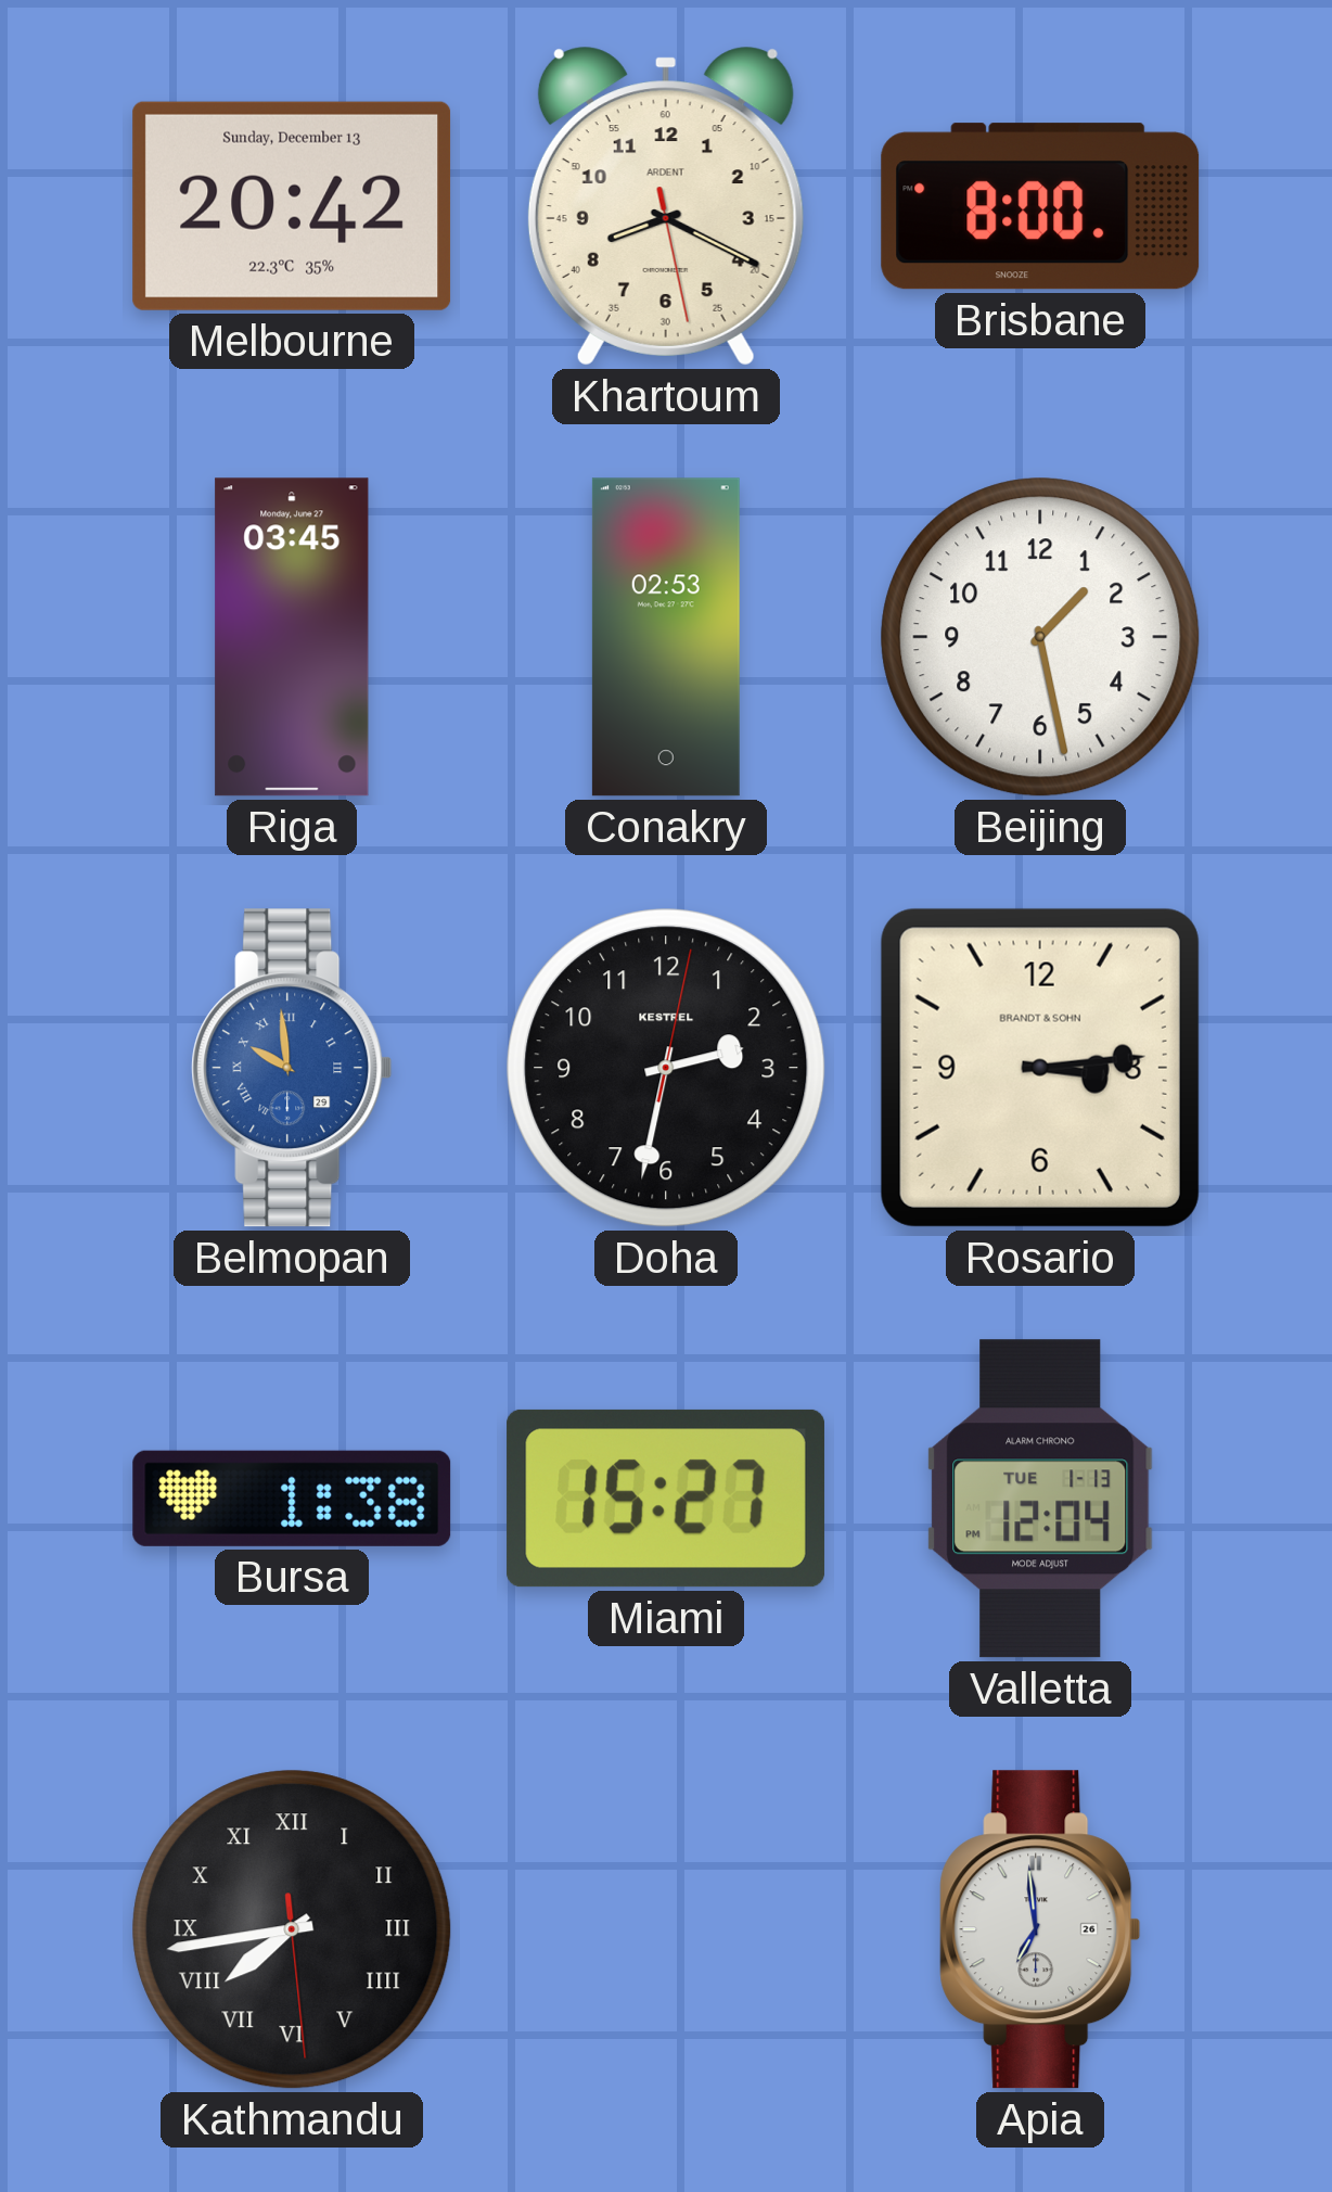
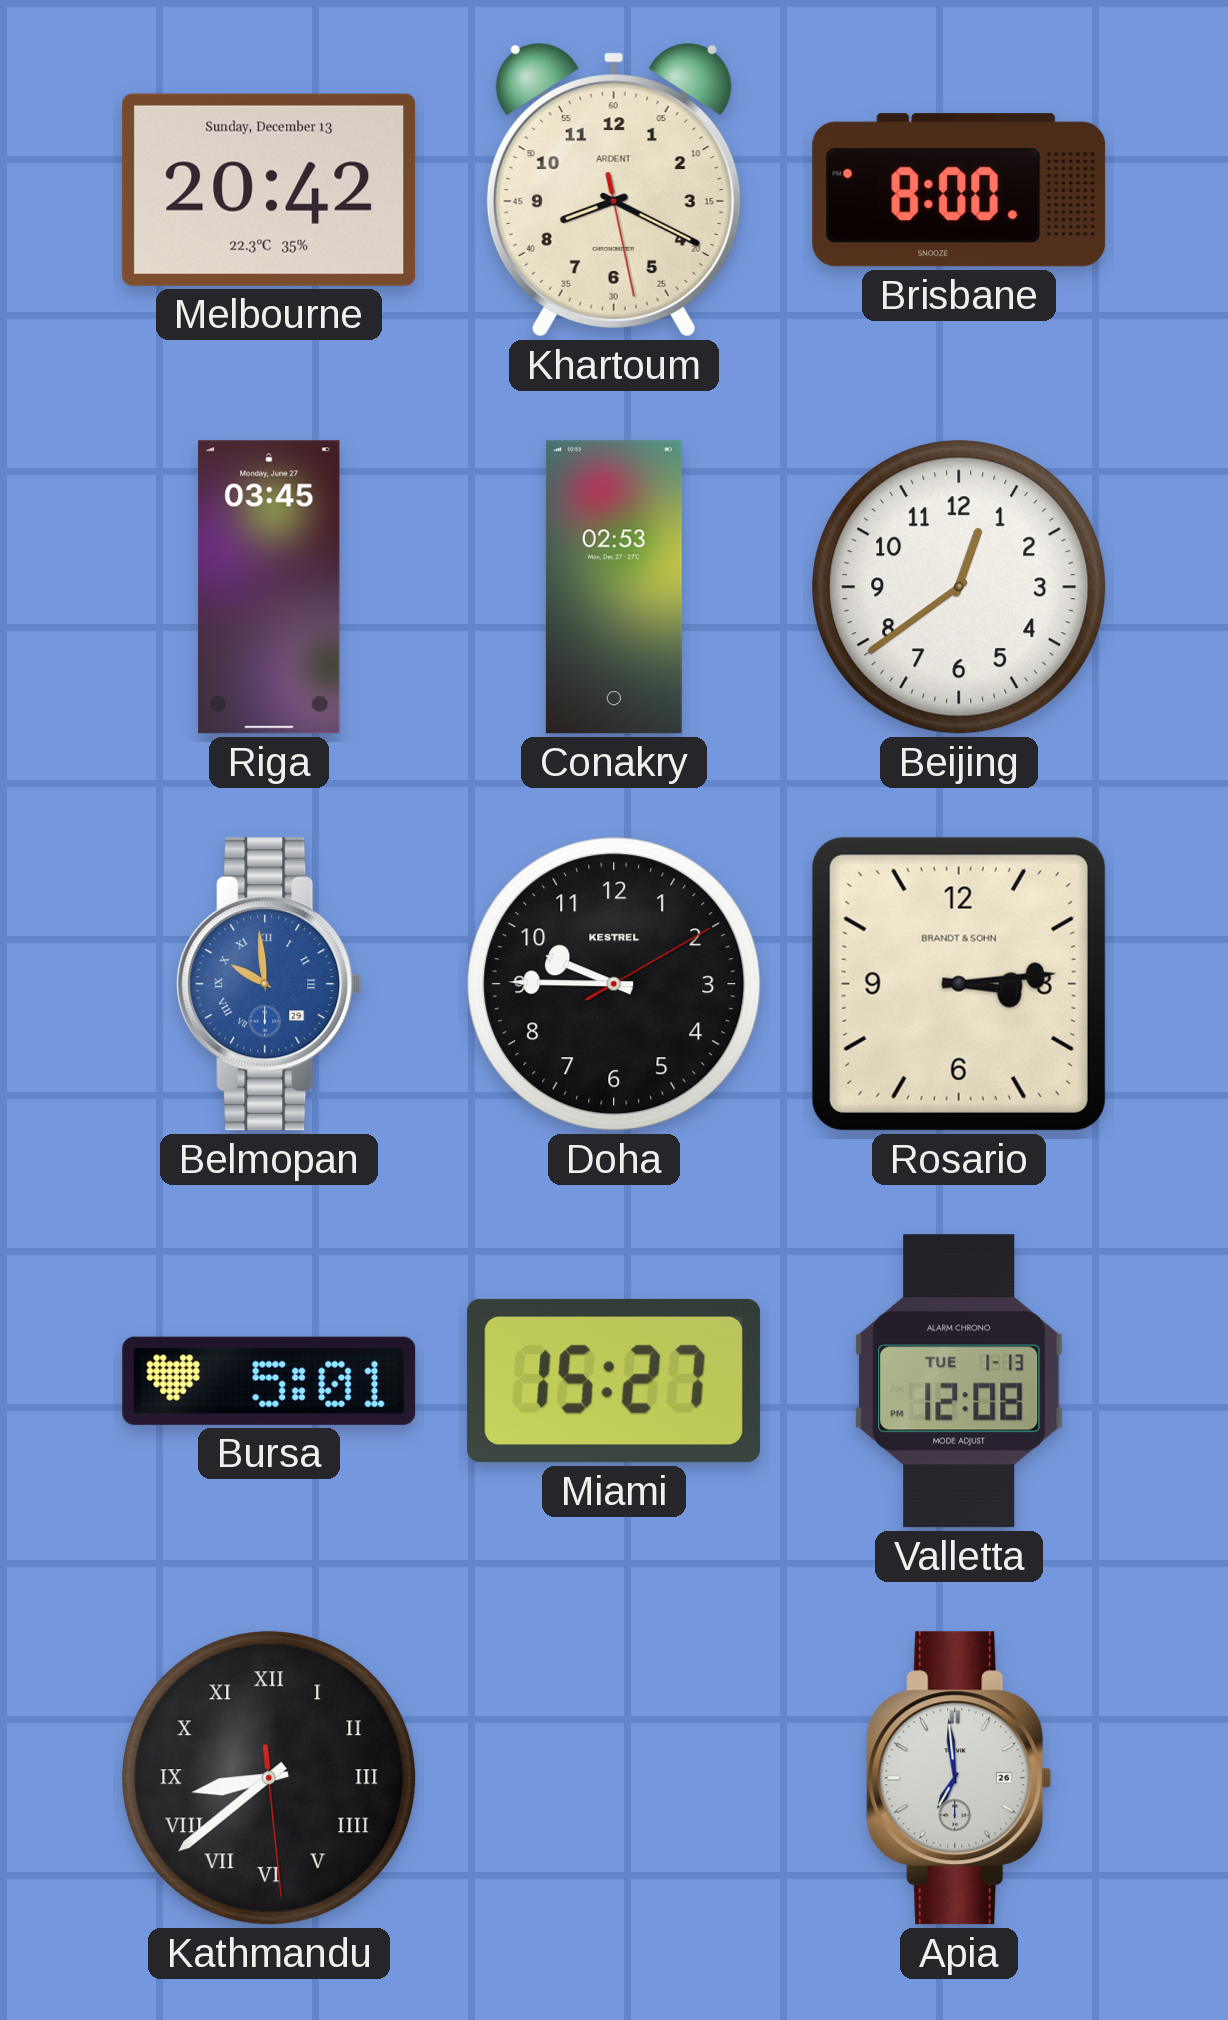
Beijing: 1:28 -> 12:39 (959, 587)
Doha: 2:32 -> 9:45 (614, 984)
Bursa: 1:38 -> 5:01 (269, 1381)
Valletta: 12:04 -> 12:08 (959, 1381)
Kathmandu: 7:43 -> 8:38 (269, 1778)
